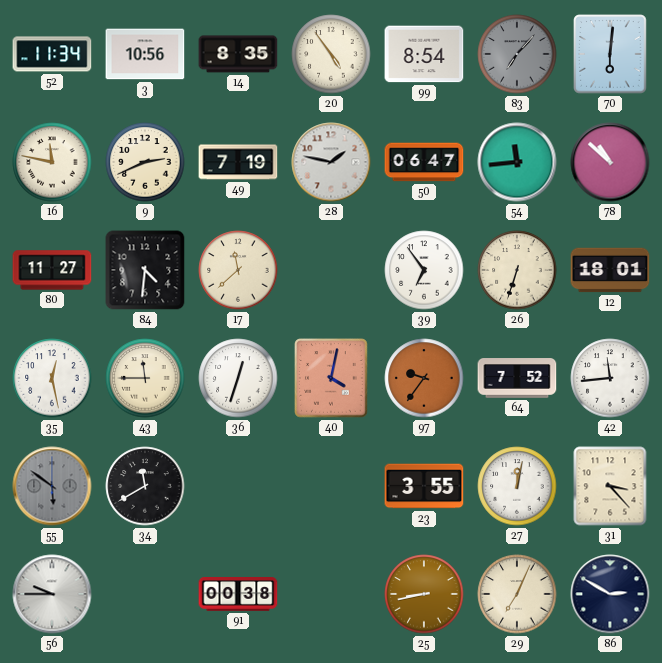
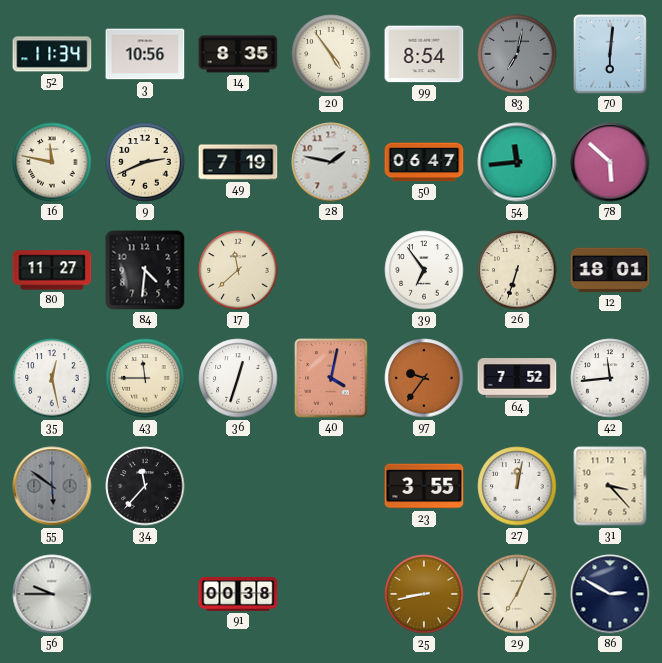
83: 7:07 -> 7:02 (517, 54)
78: 10:52 -> 5:52 (610, 162)
34: 11:40 -> 11:37 (145, 486)
